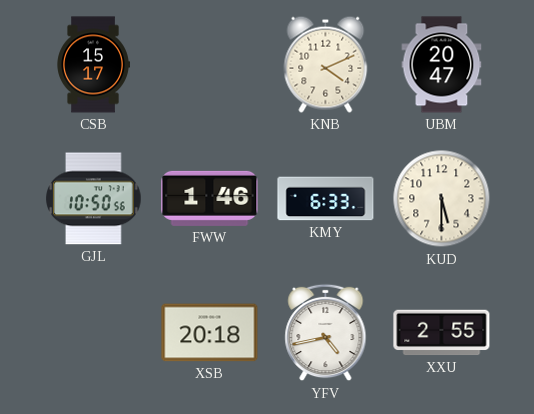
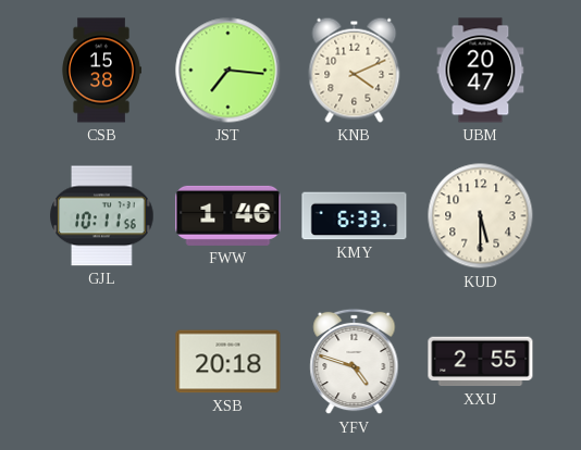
CSB: 15:17 -> 15:38 (101, 71)
JST: none -> 7:16 (228, 71)
GJL: 10:50 -> 10:11 (102, 216)
YFV: 4:43 -> 4:48 (355, 362)
